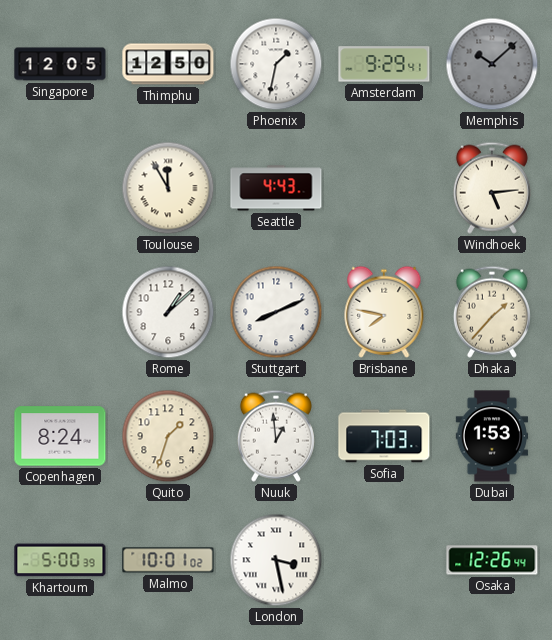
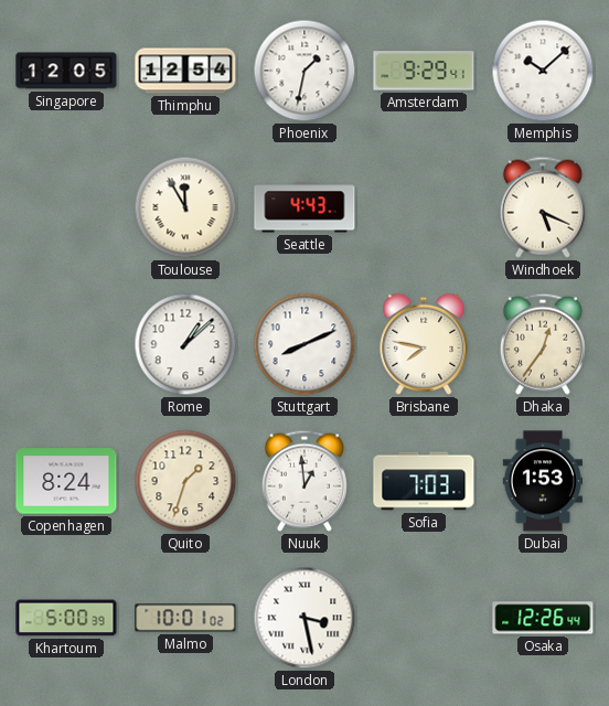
Thimphu: 12:50 -> 12:54 (185, 71)
Memphis dial: grey -> white (543, 71)
Windhoek: 5:14 -> 5:19 (543, 207)
Dhaka: 1:37 -> 12:36 (543, 344)
